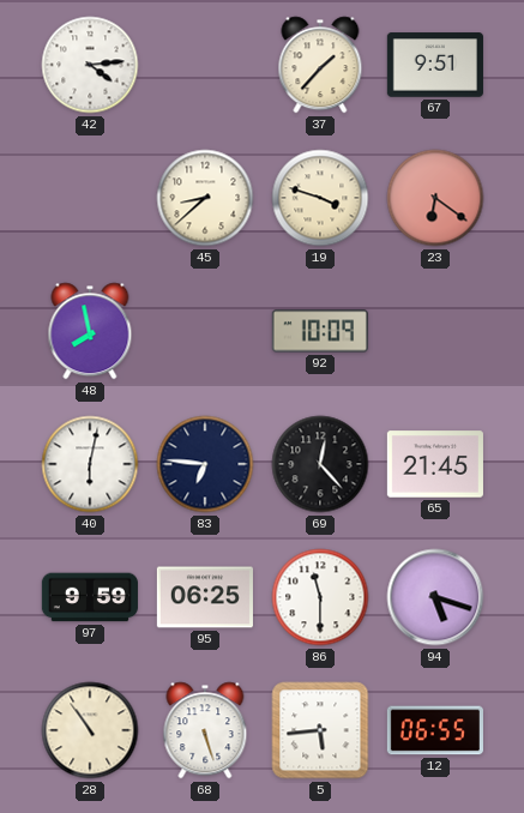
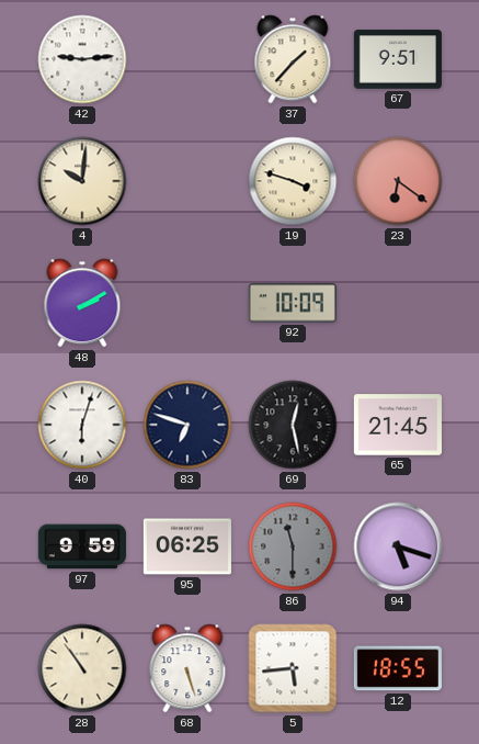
42: 4:14 -> 9:14 (82, 59)
4: none -> 10:01 (82, 181)
45: 8:38 -> none (205, 198)
48: 7:58 -> 2:10 (82, 303)
40: 6:02 -> 6:03 (82, 425)
83: 6:46 -> 6:48 (187, 425)
69: 12:23 -> 12:28 (293, 425)
86 dial: white -> grey (293, 546)
12: 06:55 -> 18:55 (398, 668)
